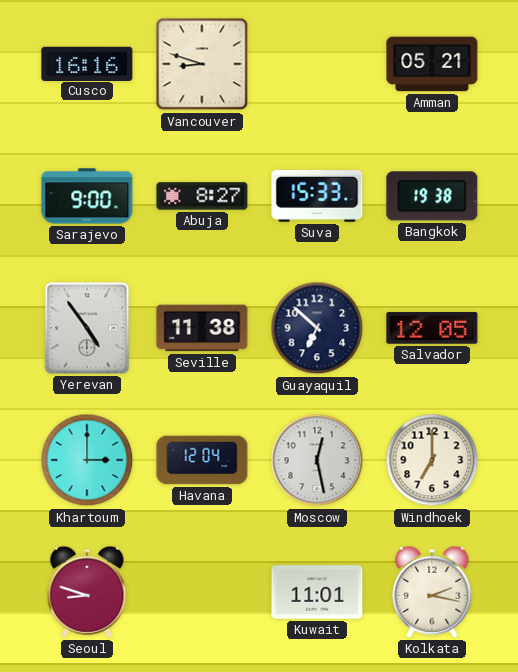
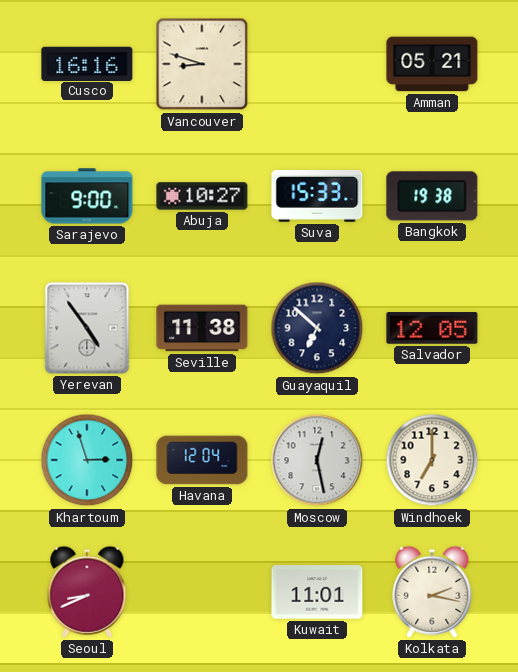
Abuja: 8:27 -> 10:27 (202, 196)
Khartoum: 3:00 -> 2:57 (87, 460)
Seoul: 8:48 -> 8:41 (87, 592)
